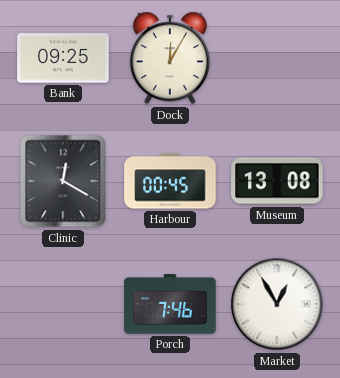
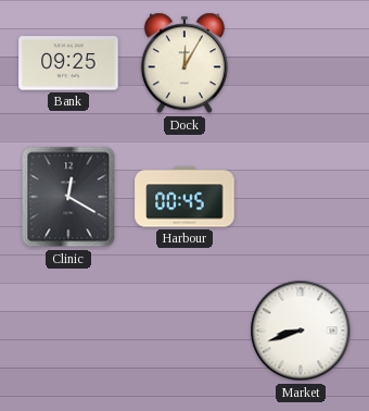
Museum: 13:08 -> none (277, 181)
Porch: 7:46 -> none (170, 304)
Market: 12:55 -> 8:42 (301, 331)
